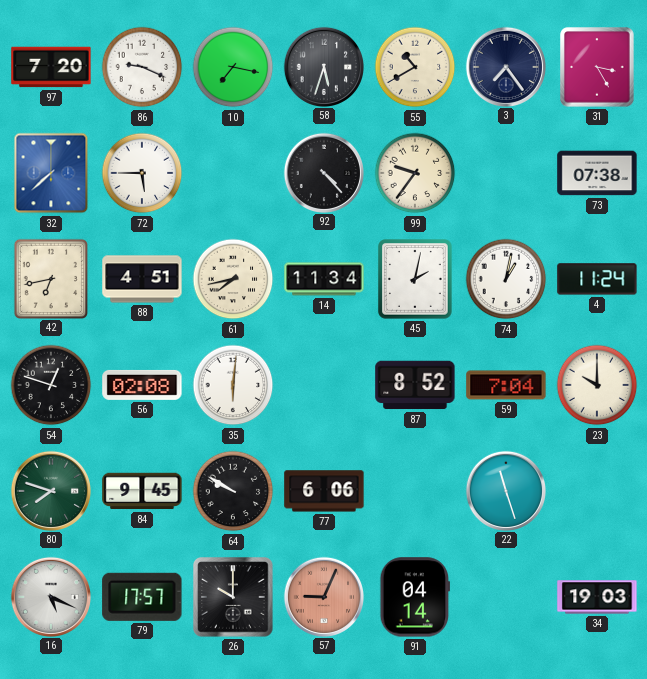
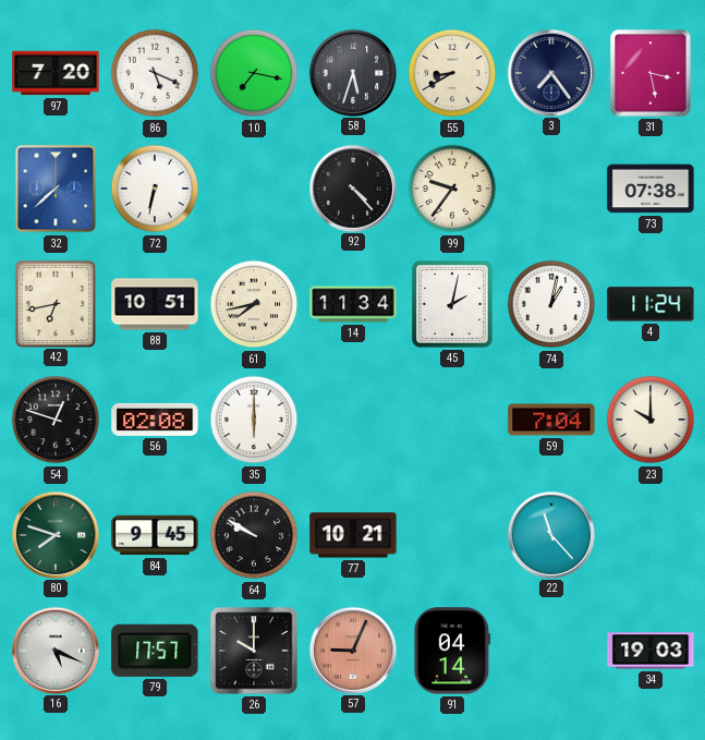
86: 9:19 -> 5:19 (155, 73)
55: 10:40 -> 8:40 (452, 73)
31: 3:25 -> 3:28 (651, 73)
72: 5:45 -> 6:32 (155, 189)
88: 4:51 -> 10:51 (155, 304)
35: 6:01 -> 6:00 (254, 420)
87: 8:52 -> none (415, 385)
77: 6:06 -> 10:21 (353, 535)
22: 11:27 -> 11:23 (550, 534)
